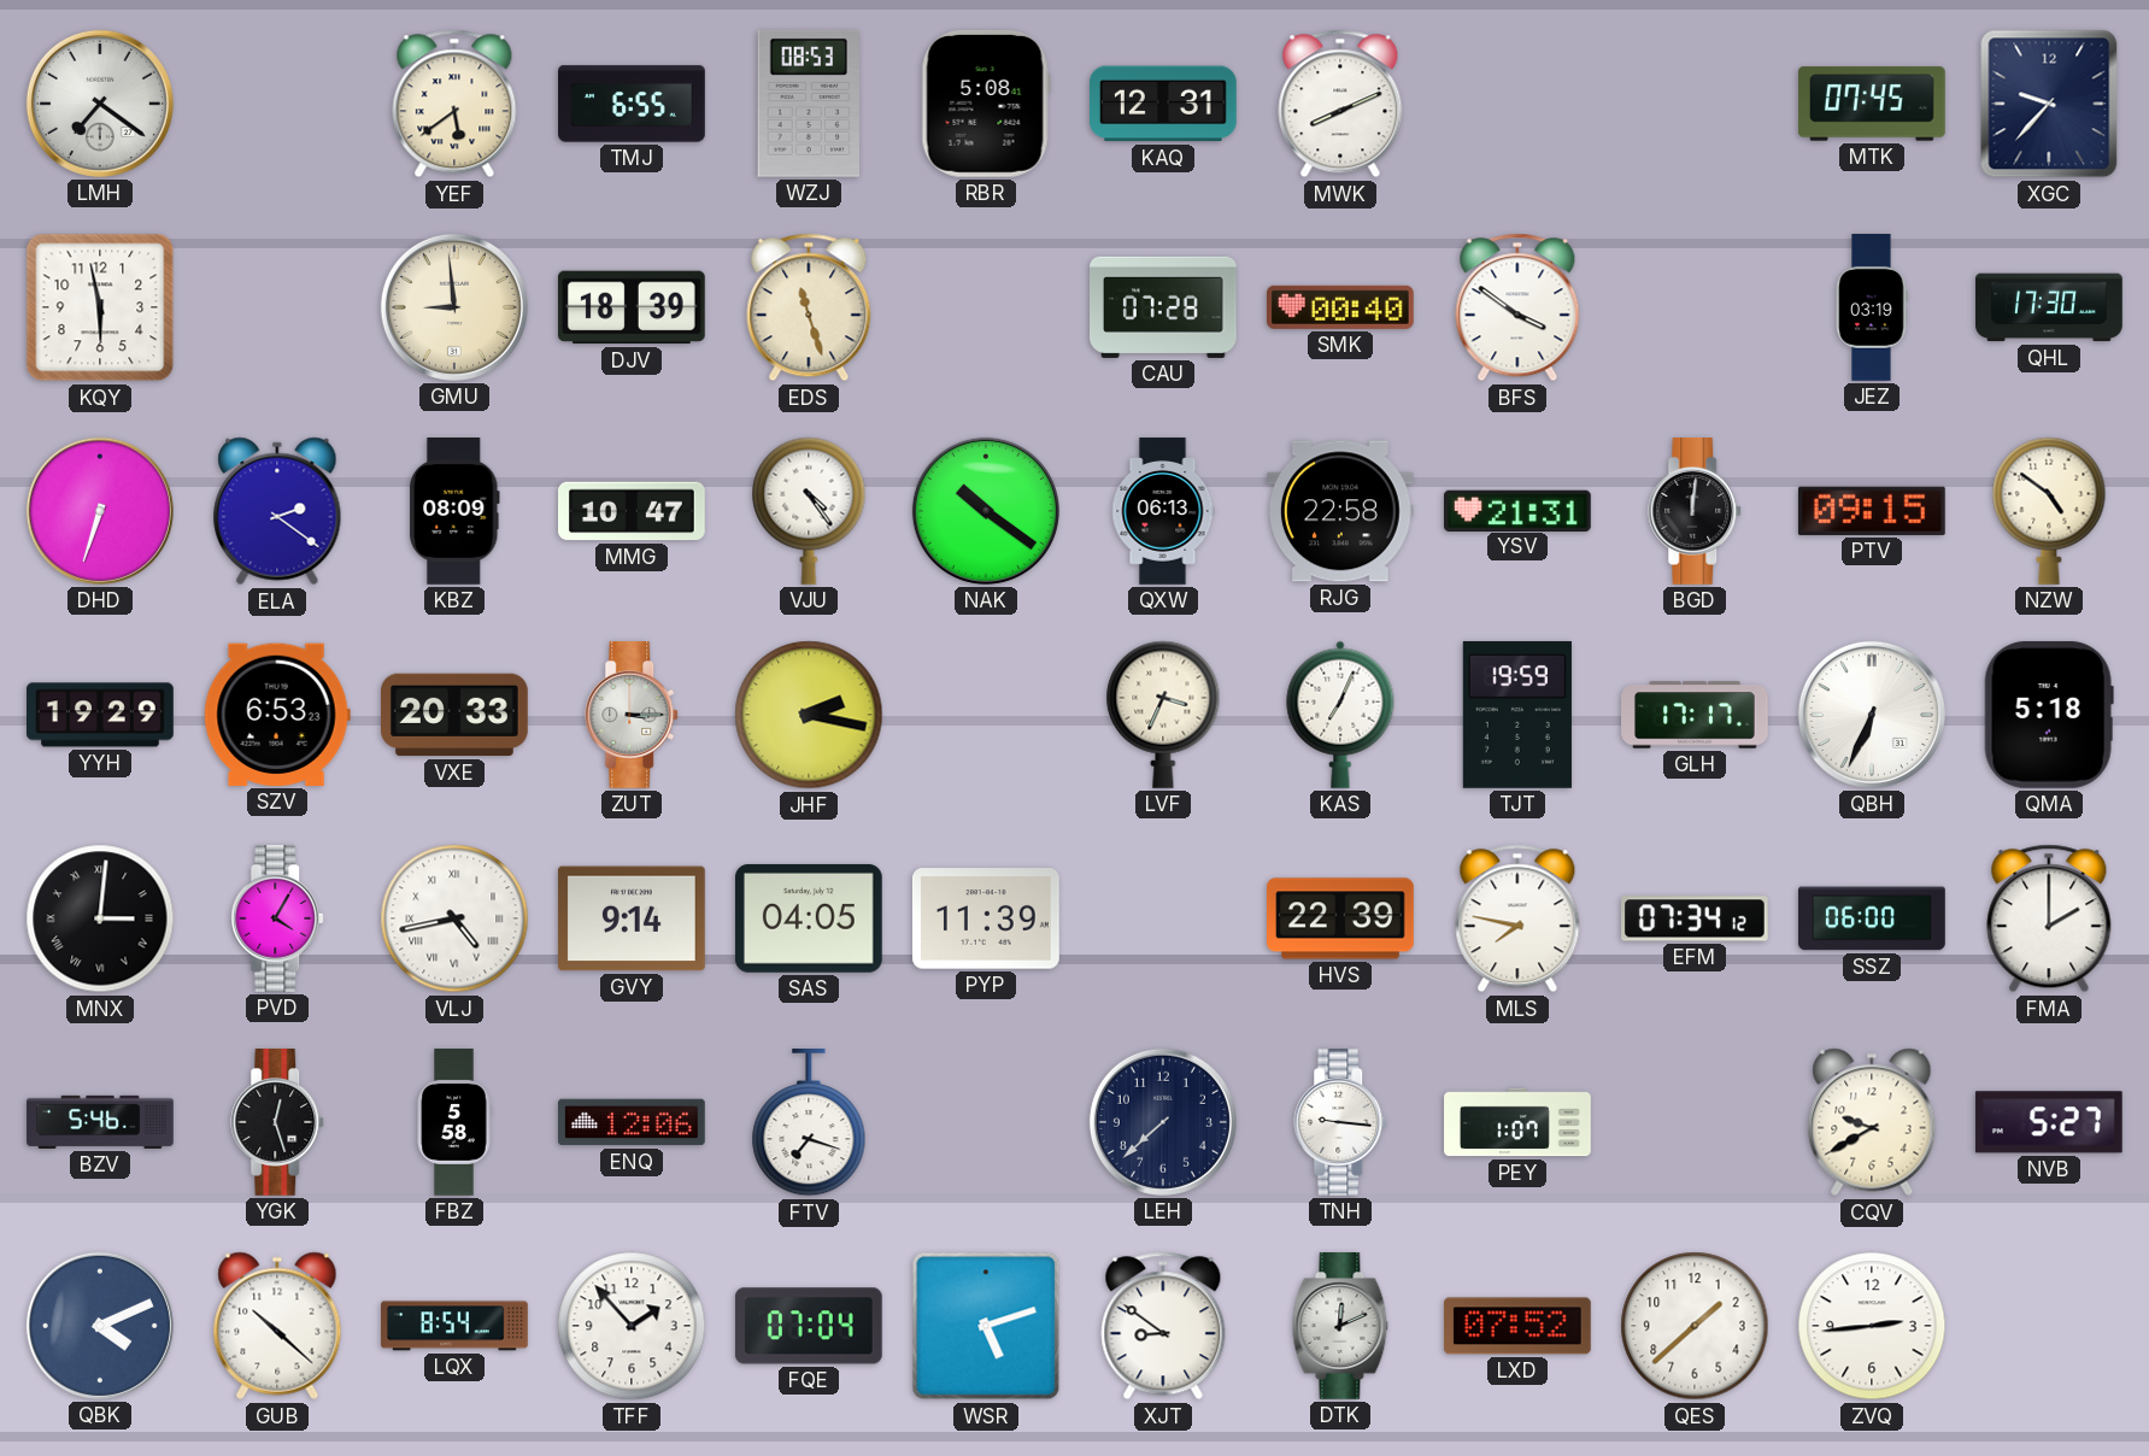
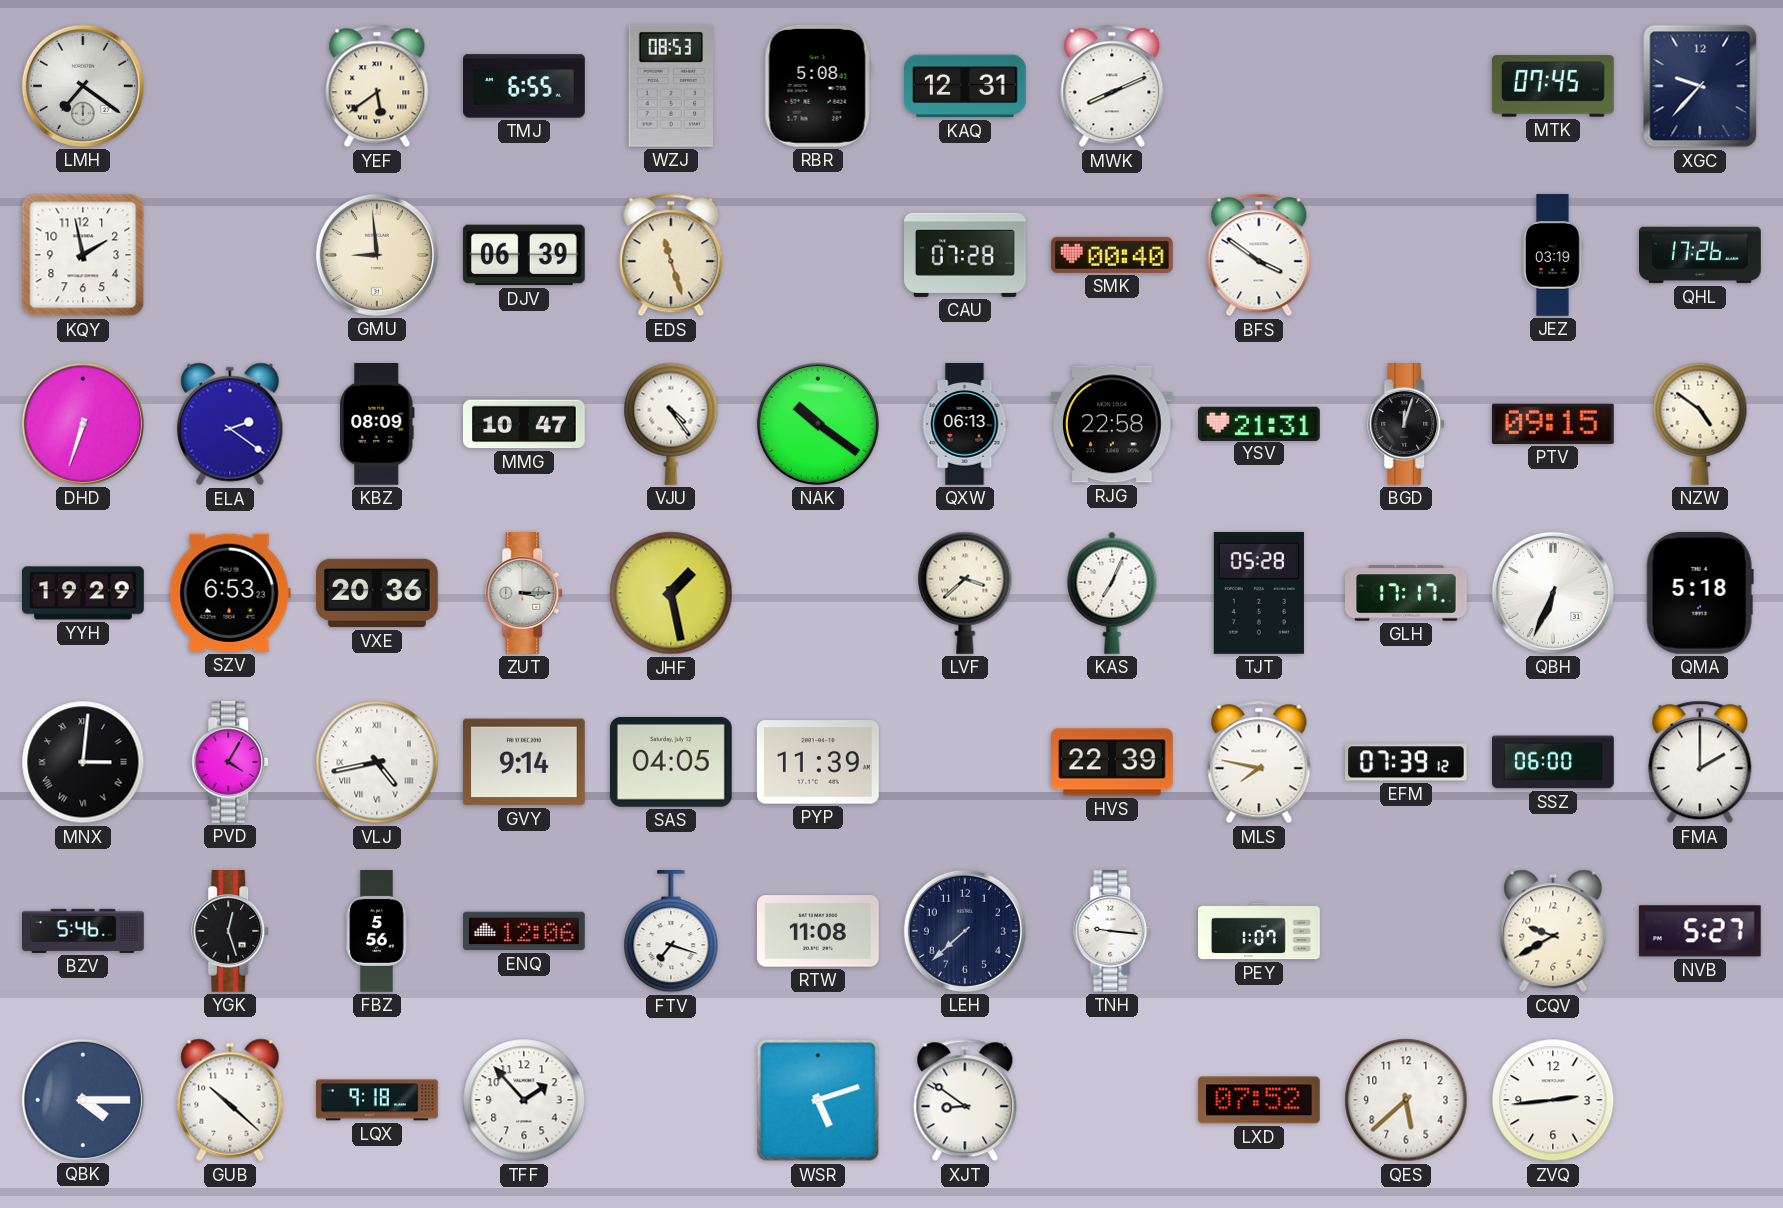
KQY: 5:58 -> 1:58 (83, 255)
DJV: 18:39 -> 06:39 (524, 255)
QHL: 17:30 -> 17:26 (1701, 255)
BGD: 12:01 -> 12:03 (1407, 425)
VXE: 20:33 -> 20:36 (378, 593)
JHF: 2:17 -> 1:28 (671, 593)
LVF: 3:34 -> 3:38 (965, 593)
TJT: 19:59 -> 05:28 (1259, 593)
EFM: 07:34 -> 07:39 (1407, 762)
FBZ: 5:58 -> 5:56 (377, 931)
RTW: none -> 11:08 (819, 931)
QBK: 4:11 -> 4:15 (83, 1100)
LQX: 8:54 -> 9:18 (377, 1100)
FQE: 07:04 -> none (809, 1326)
DTK: 12:11 -> none (1340, 1327)
QES: 1:38 -> 5:38 (1406, 1100)
